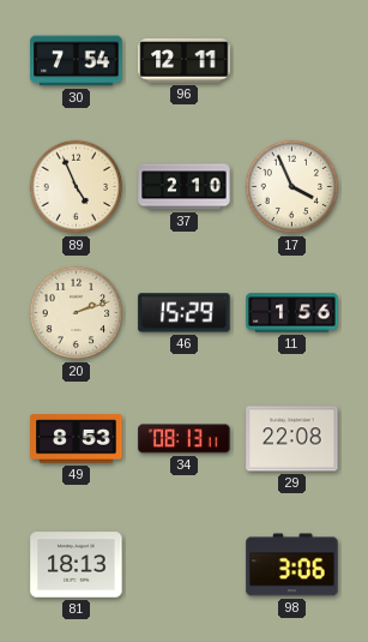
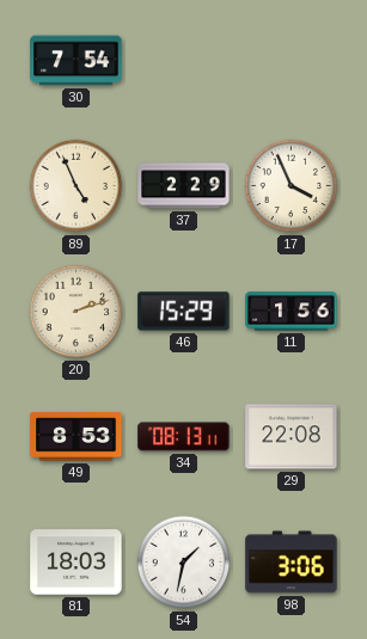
96: 12:11 -> none (185, 61)
37: 2:10 -> 2:29 (184, 186)
81: 18:13 -> 18:03 (77, 563)
54: none -> 1:32 (184, 563)
